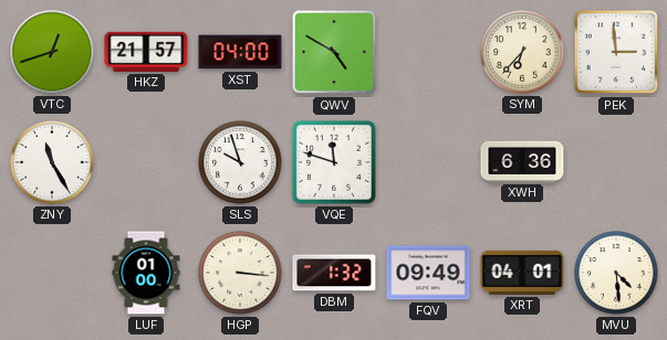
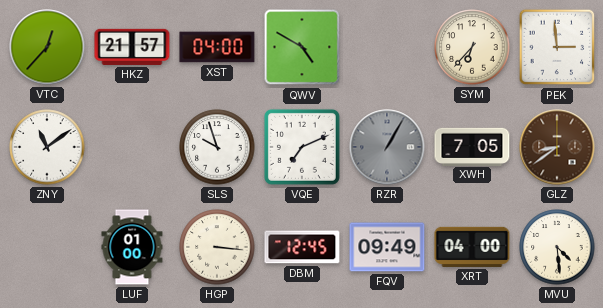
VTC: 12:42 -> 12:37 (47, 47)
ZNY: 11:25 -> 11:09 (47, 147)
VQE: 11:48 -> 7:11 (302, 147)
RZR: none -> 1:05 (387, 147)
XWH: 6:36 -> 7:05 (472, 146)
GLZ: none -> 8:39 (557, 147)
DBM: 1:32 -> 12:45 (302, 247)
XRT: 04:01 -> 04:00 (472, 247)
